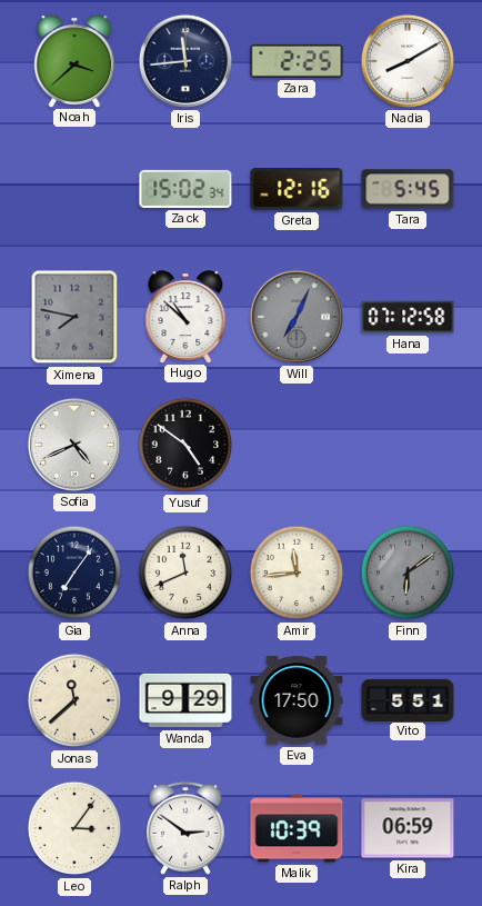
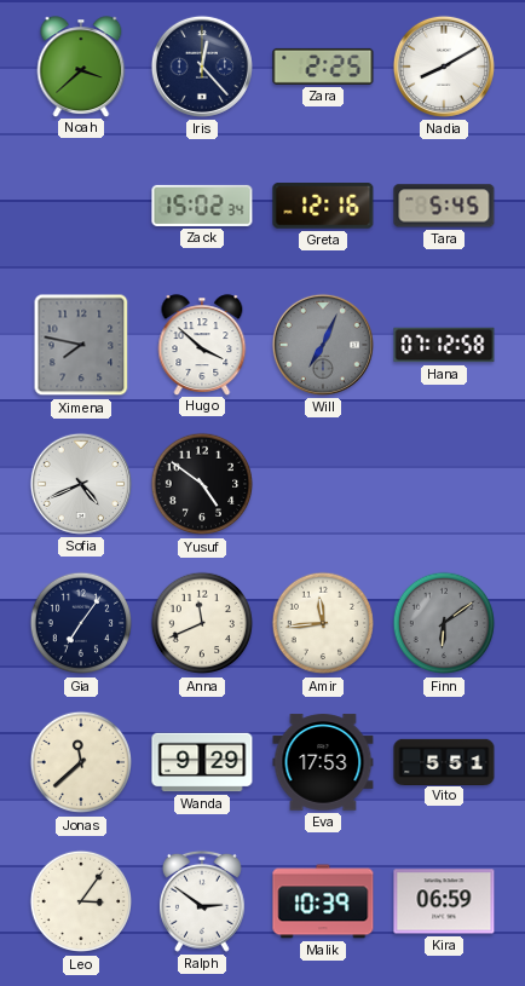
Iris: 11:44 -> 12:23 (202, 67)
Hugo: 10:52 -> 3:52 (202, 345)
Eva: 17:50 -> 17:53 (323, 762)
